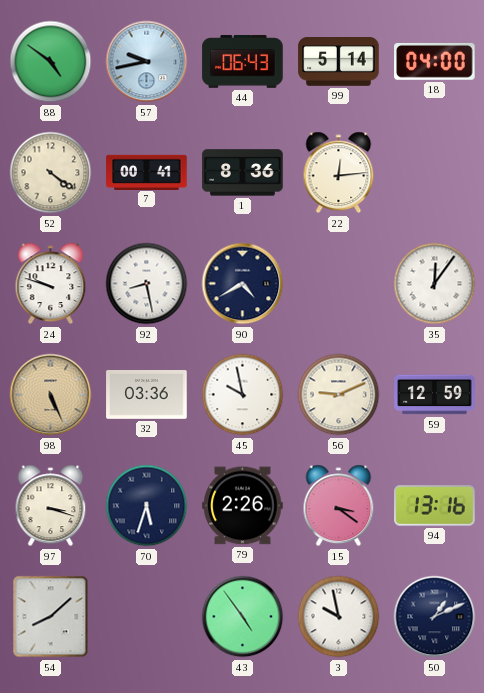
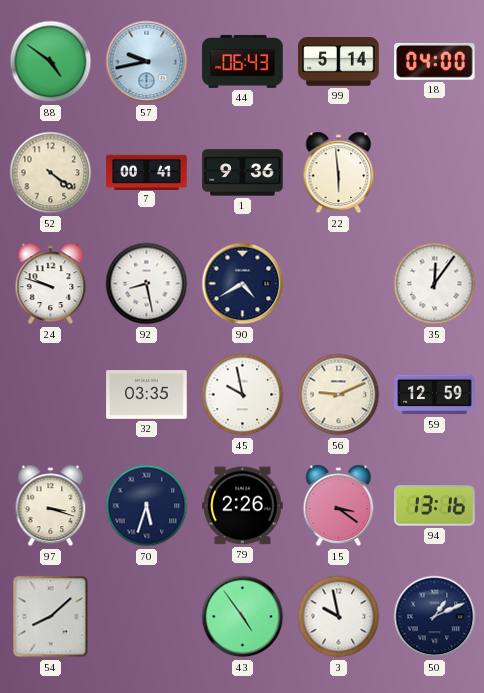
1: 8:36 -> 9:36 (243, 173)
22: 12:14 -> 5:59 (339, 173)
98: 5:26 -> none (51, 395)
32: 03:36 -> 03:35 (147, 395)
